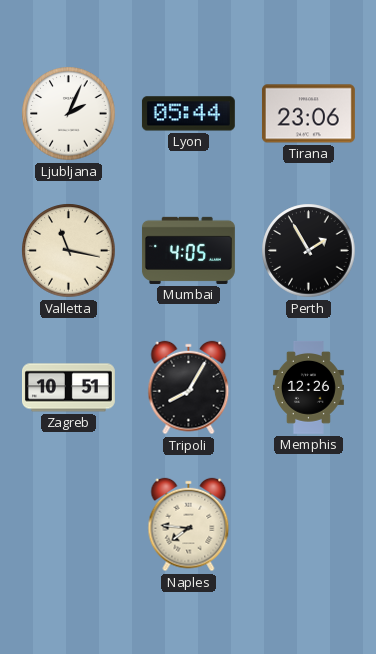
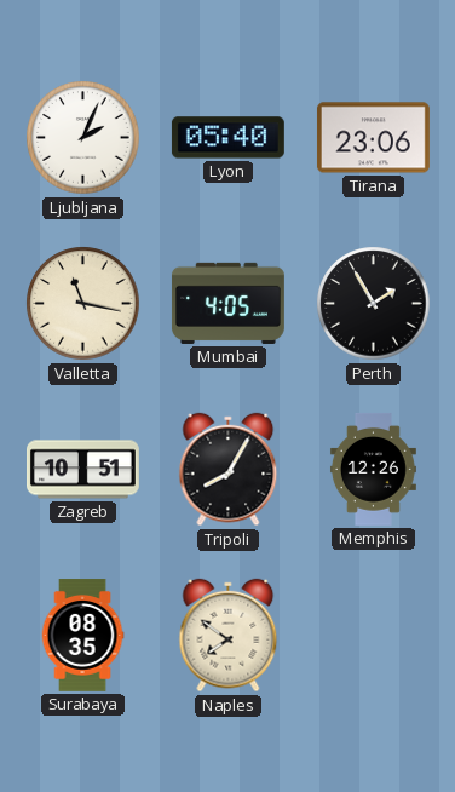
Lyon: 05:44 -> 05:40 (227, 138)
Surabaya: none -> 08:35 (82, 636)
Naples: 7:46 -> 7:51 (229, 636)
